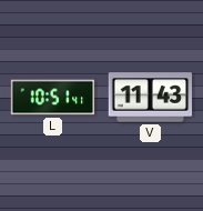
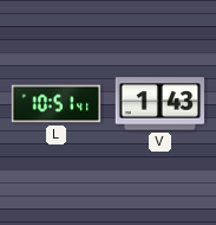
V: 11:43 -> 1:43 (161, 104)
